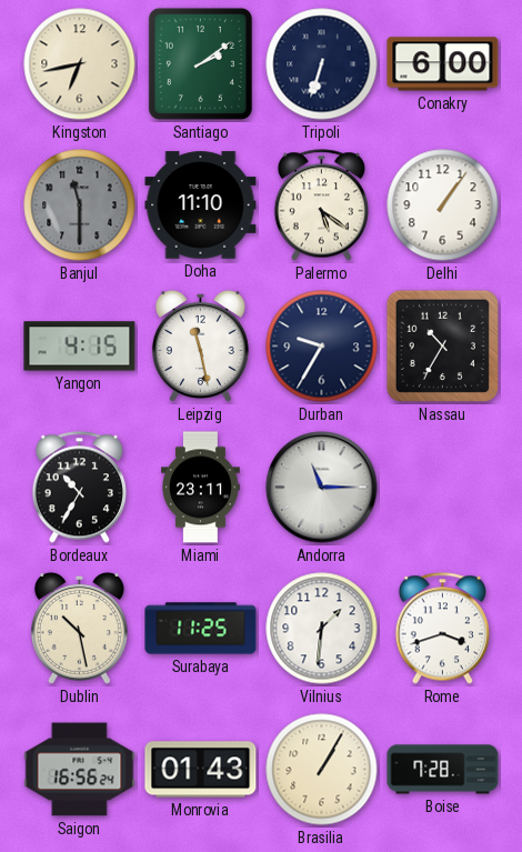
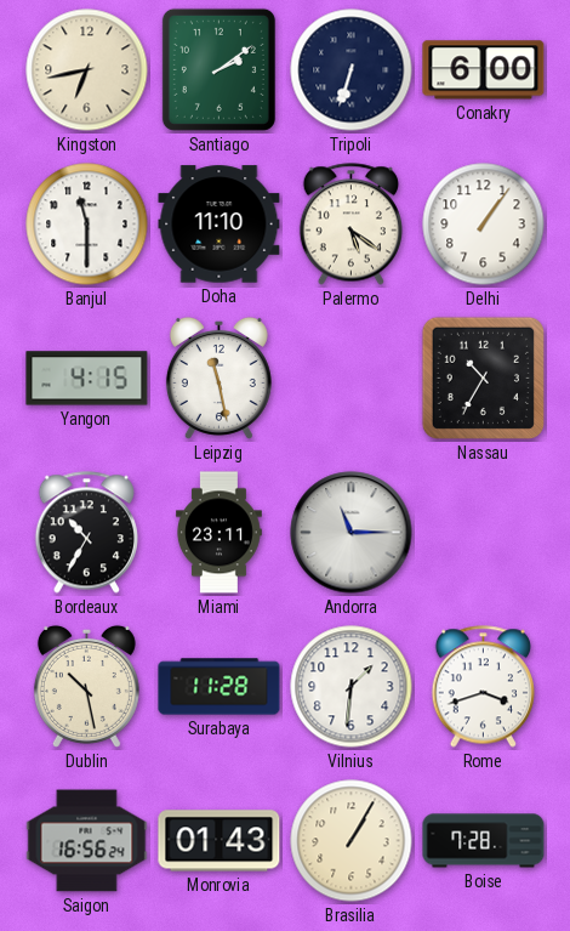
Banjul dial: grey -> white (87, 225)
Durban: 9:35 -> none (322, 347)
Surabaya: 11:25 -> 11:28 (220, 687)
